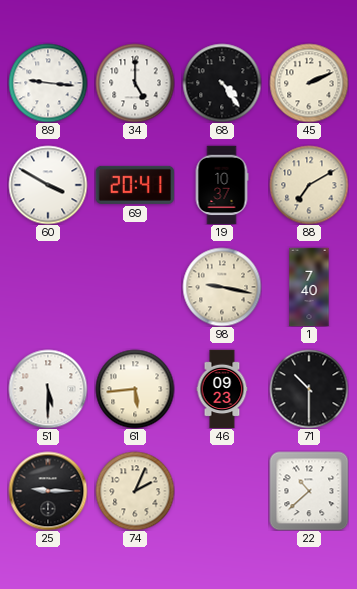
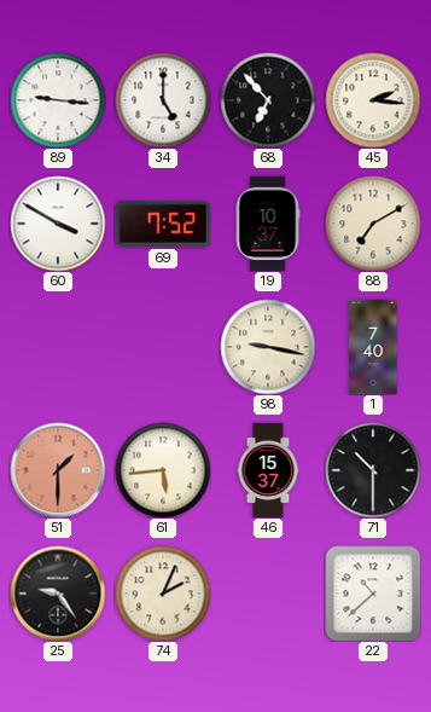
68: 4:24 -> 6:53 (268, 100)
45: 2:11 -> 2:16 (373, 100)
69: 20:41 -> 7:52 (163, 224)
51: 5:30 -> 1:30 (58, 470)
51 dial: white -> salmon (58, 470)
46: 09:23 -> 15:37 (268, 470)
25: 9:15 -> 9:24 (58, 594)
